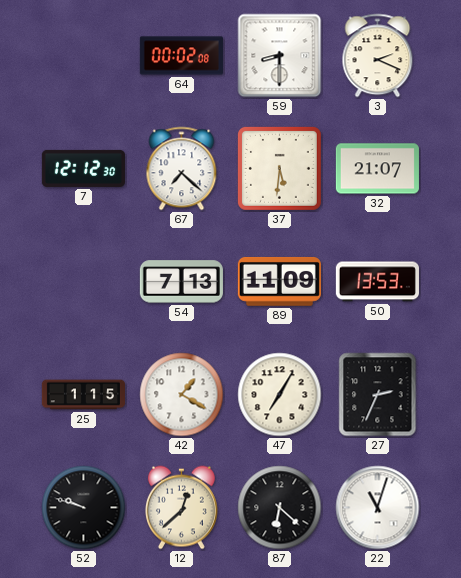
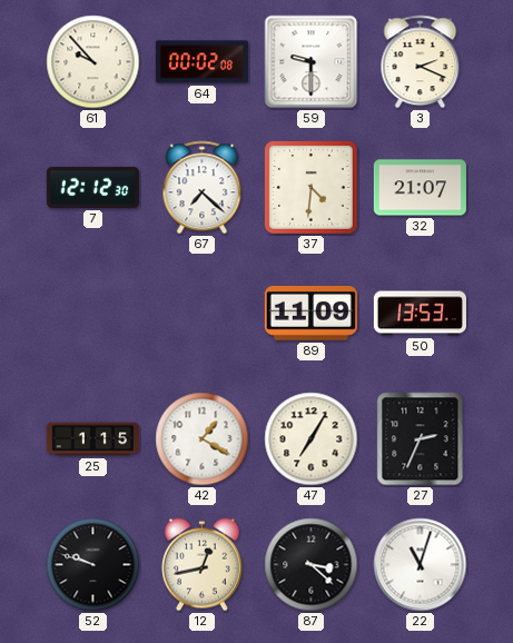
61: none -> 9:53 (93, 62)
59: 8:30 -> 9:30 (312, 62)
37: 5:31 -> 4:31 (310, 187)
54: 7:13 -> none (181, 282)
12: 12:38 -> 12:43 (201, 565)
87: 6:22 -> 3:22 (312, 565)
